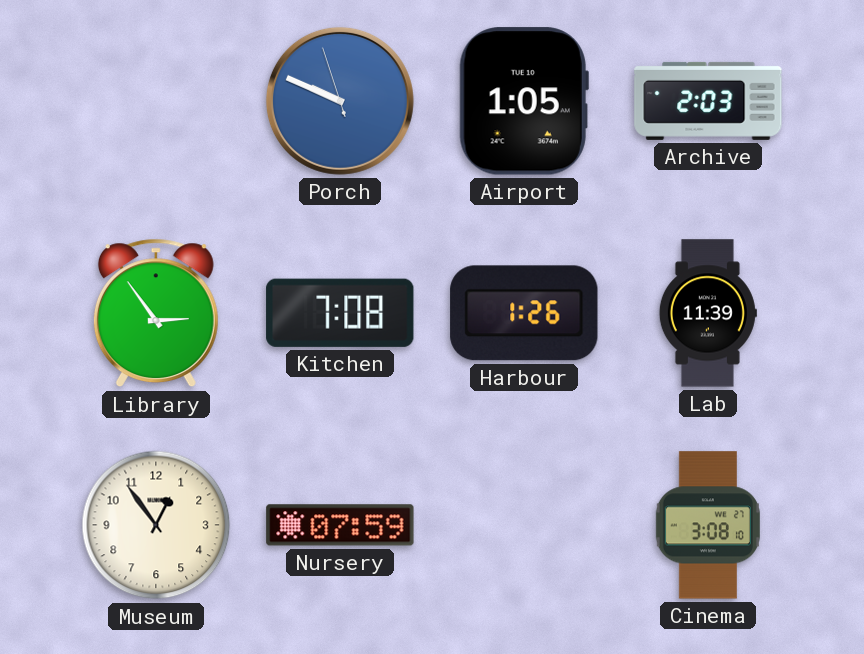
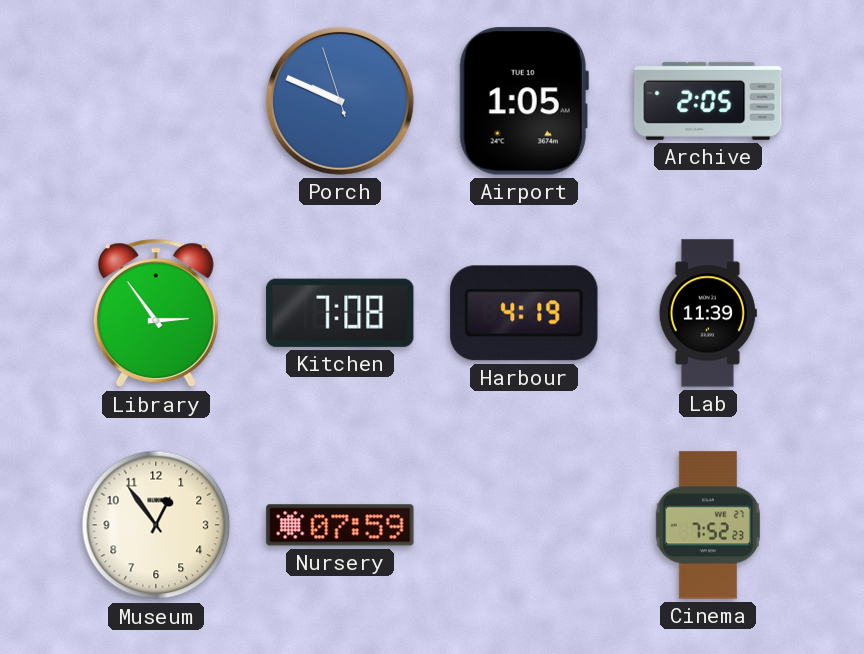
Archive: 2:03 -> 2:05 (708, 101)
Harbour: 1:26 -> 4:19 (524, 313)
Cinema: 3:08 -> 7:52 (708, 525)
